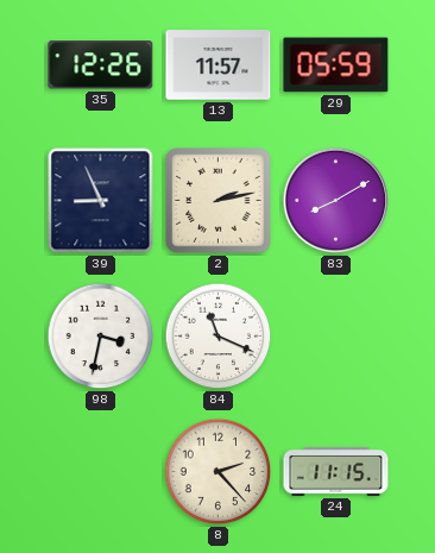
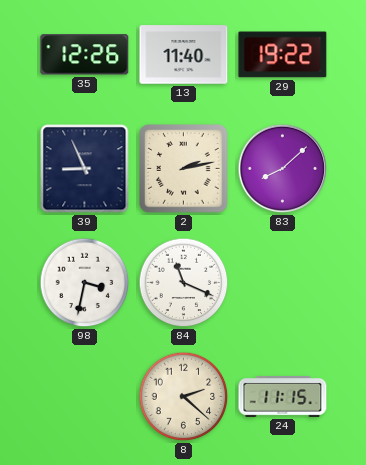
13: 11:57 -> 11:40 (184, 55)
29: 05:59 -> 19:22 (283, 55)
83: 8:10 -> 8:08 (283, 169)
8: 2:23 -> 2:22 (184, 397)
